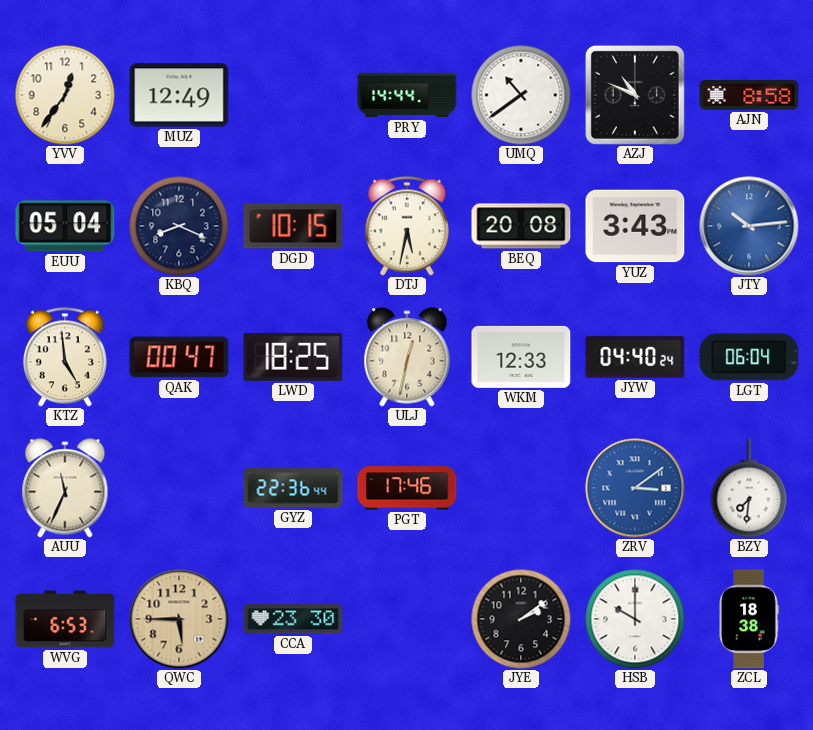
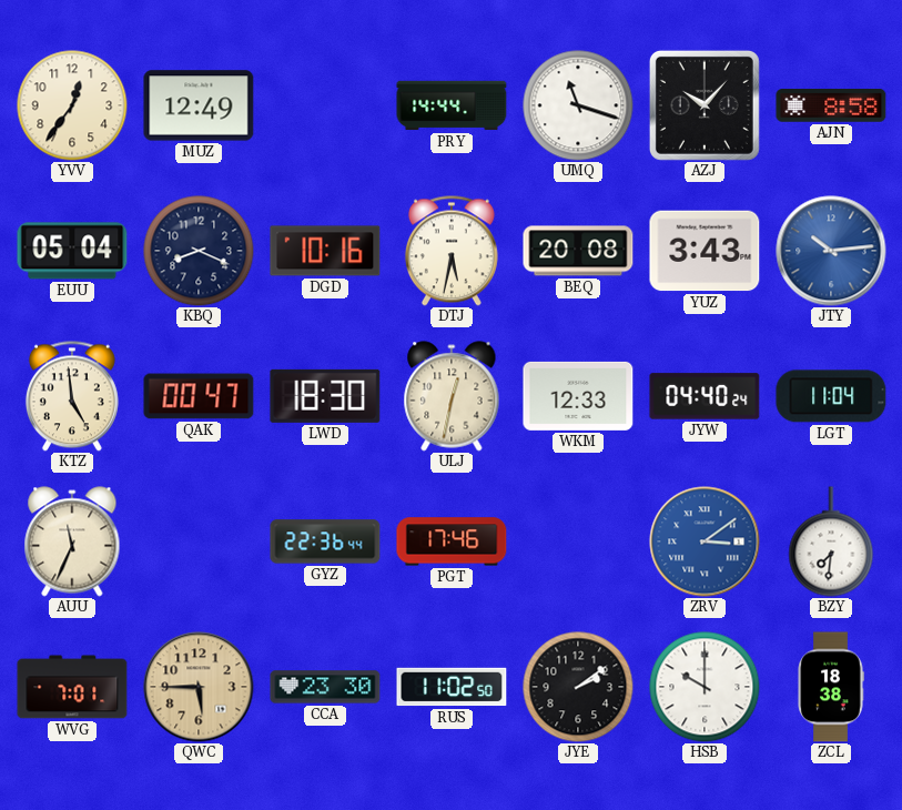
UMQ: 10:39 -> 11:18 (578, 105)
AZJ: 10:49 -> 10:07 (705, 105)
DGD: 10:15 -> 10:16 (325, 251)
LWD: 18:25 -> 18:30 (325, 396)
LGT: 06:04 -> 11:04 (831, 396)
WVG: 6:53 -> 7:01 (72, 687)
RUS: none -> 11:02 (452, 687)
